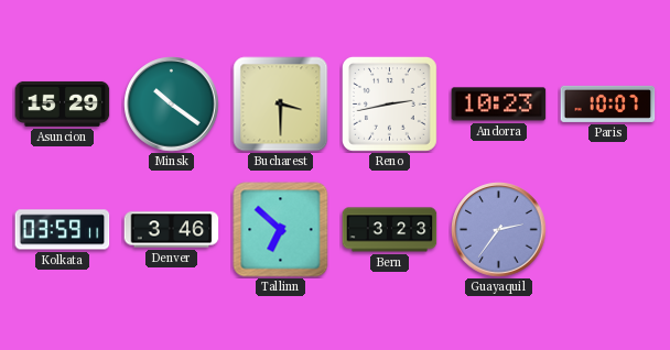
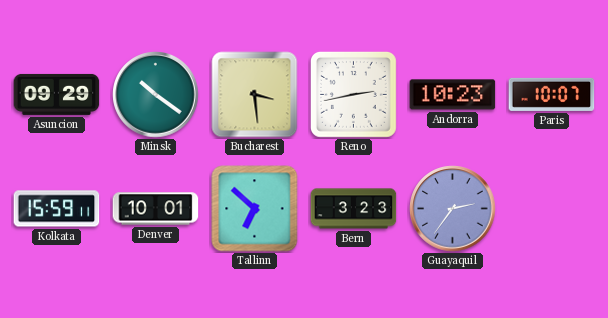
Asuncion: 15:29 -> 09:29 (57, 94)
Bucharest: 3:30 -> 3:29 (255, 95)
Kolkata: 03:59 -> 15:59 (57, 209)
Denver: 3:46 -> 10:01 (156, 209)
